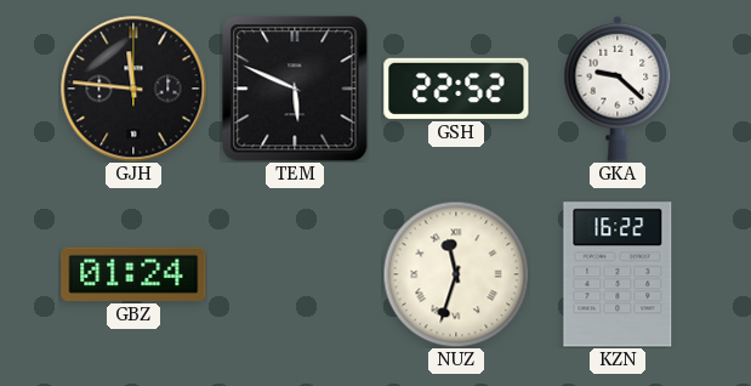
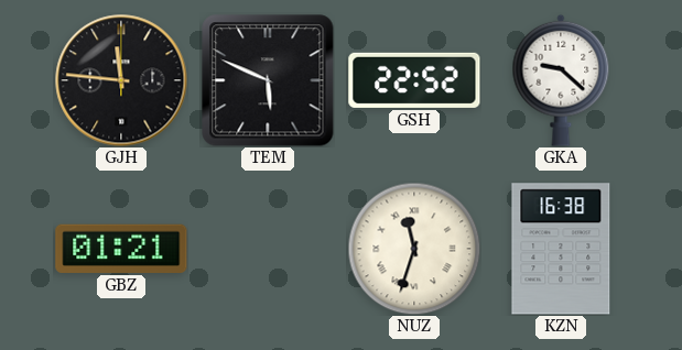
GBZ: 01:24 -> 01:21 (121, 249)
KZN: 16:22 -> 16:38 (561, 249)
